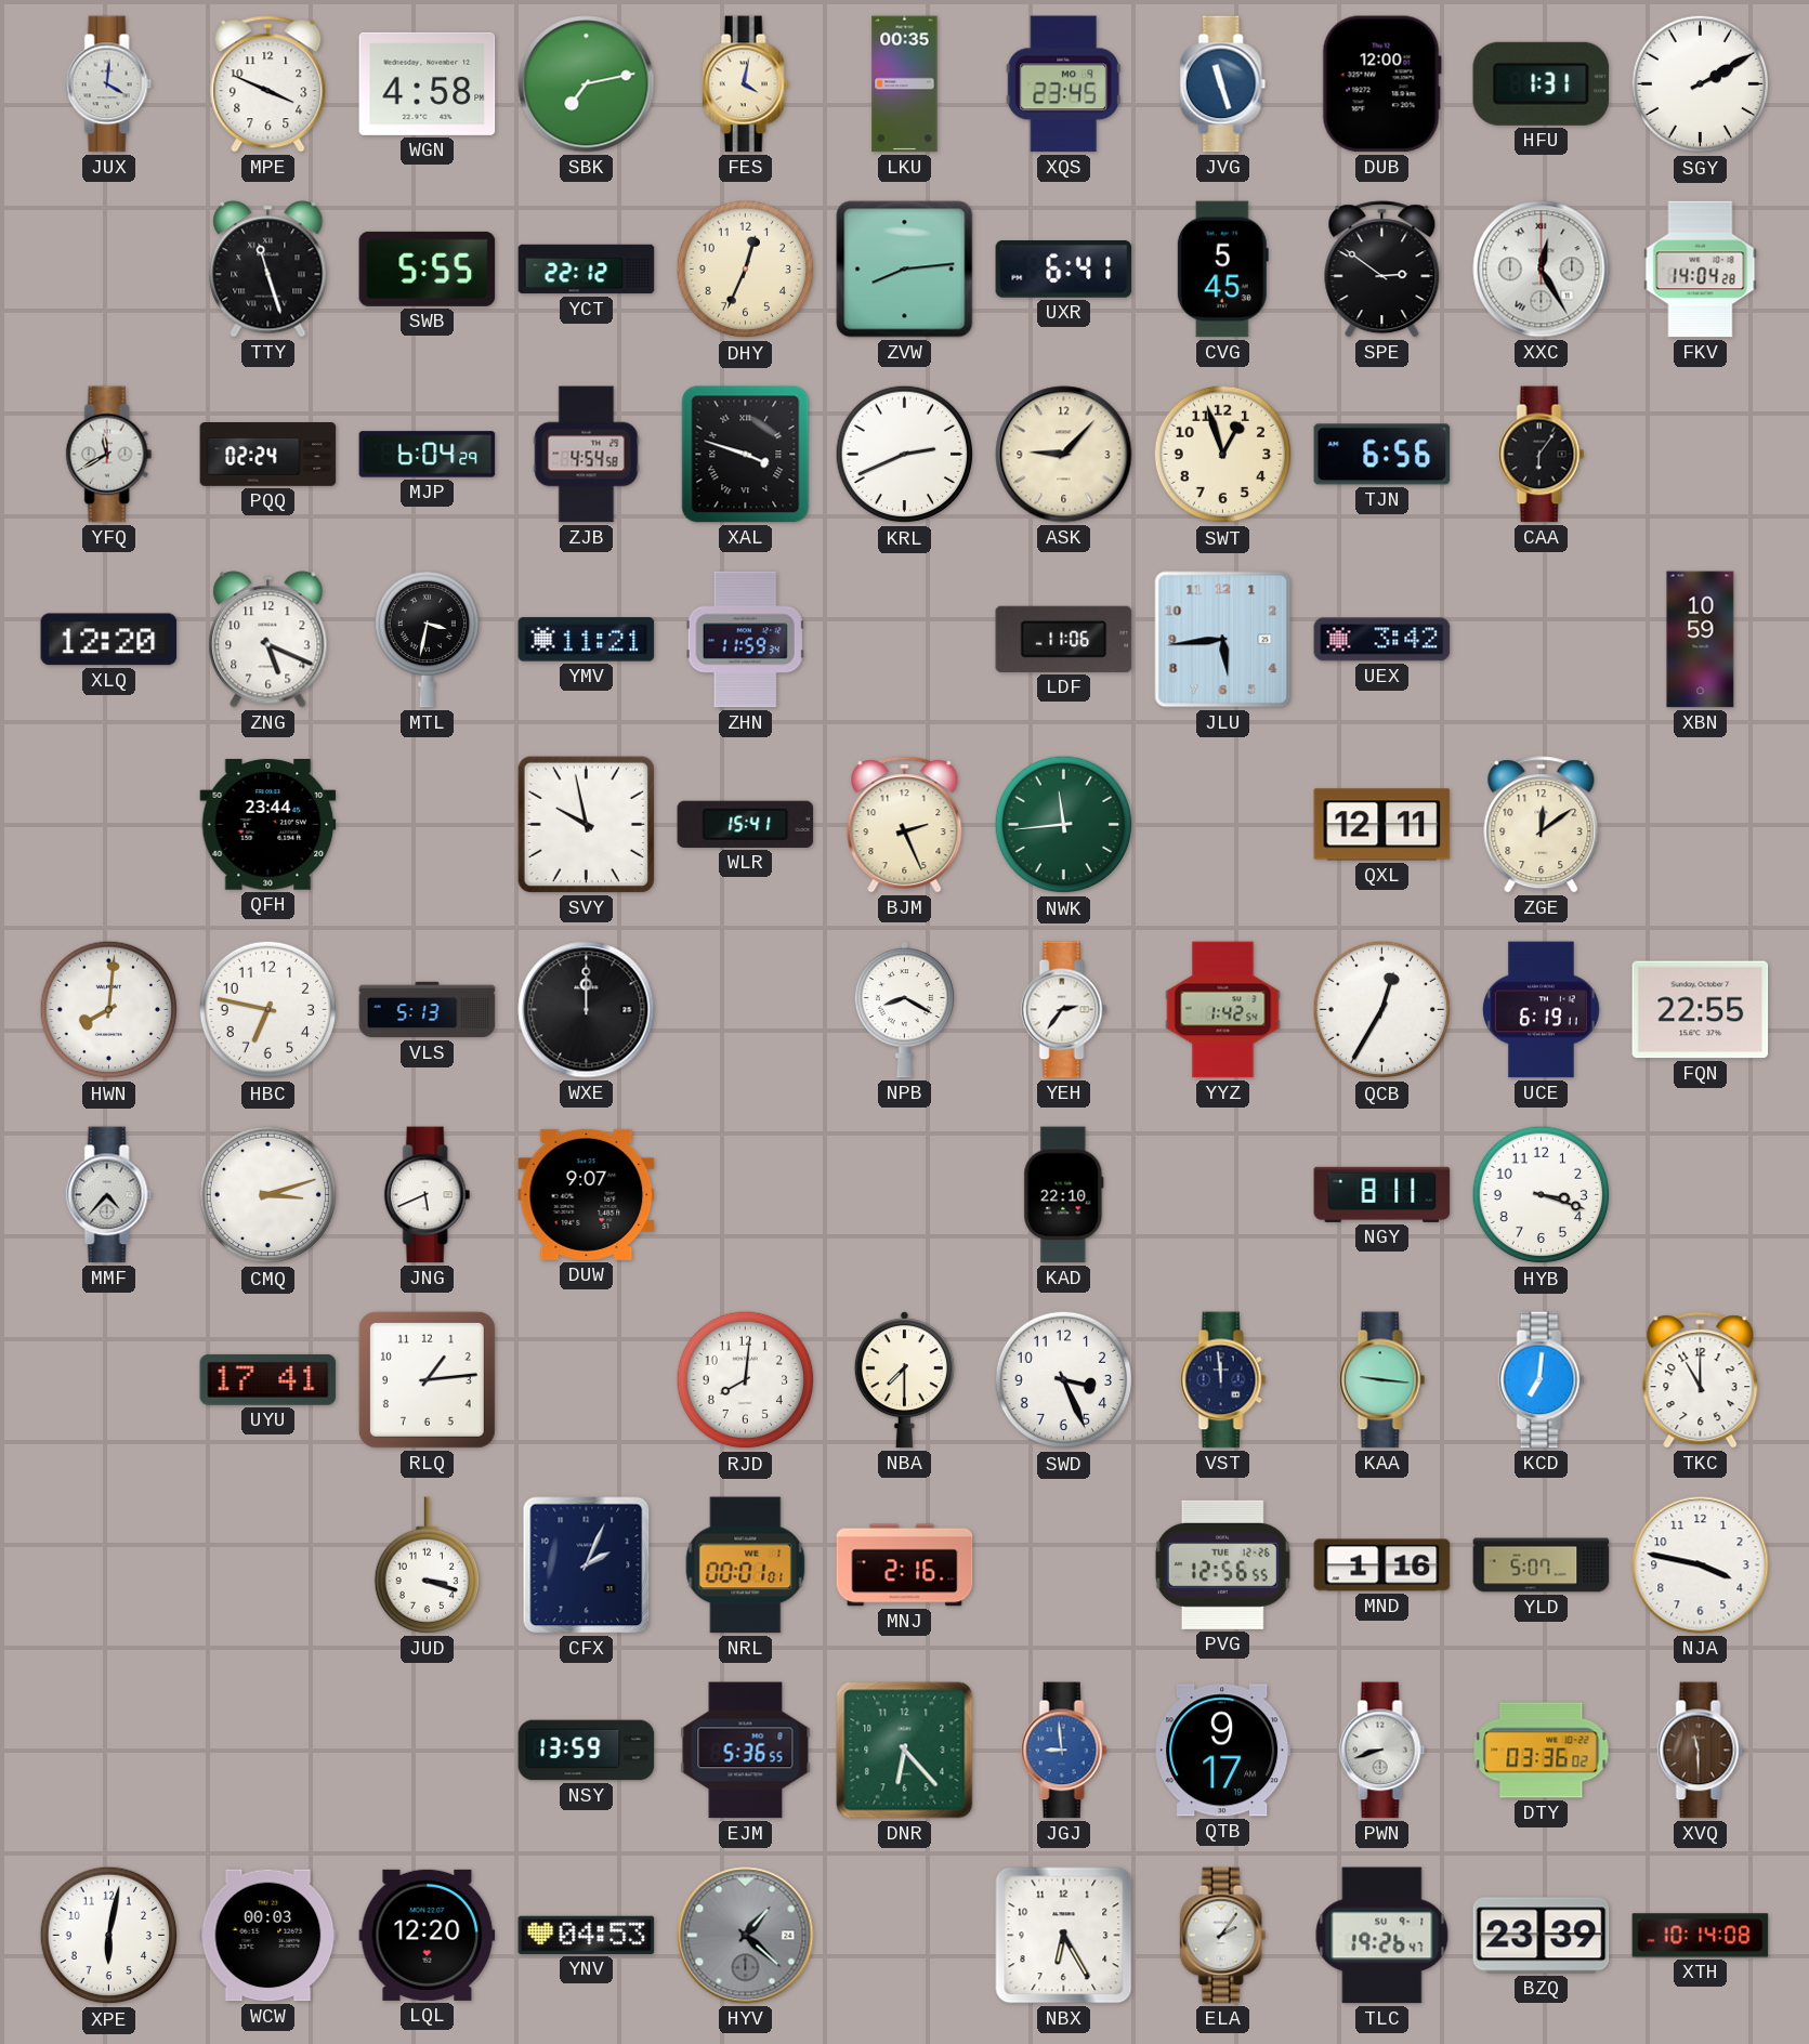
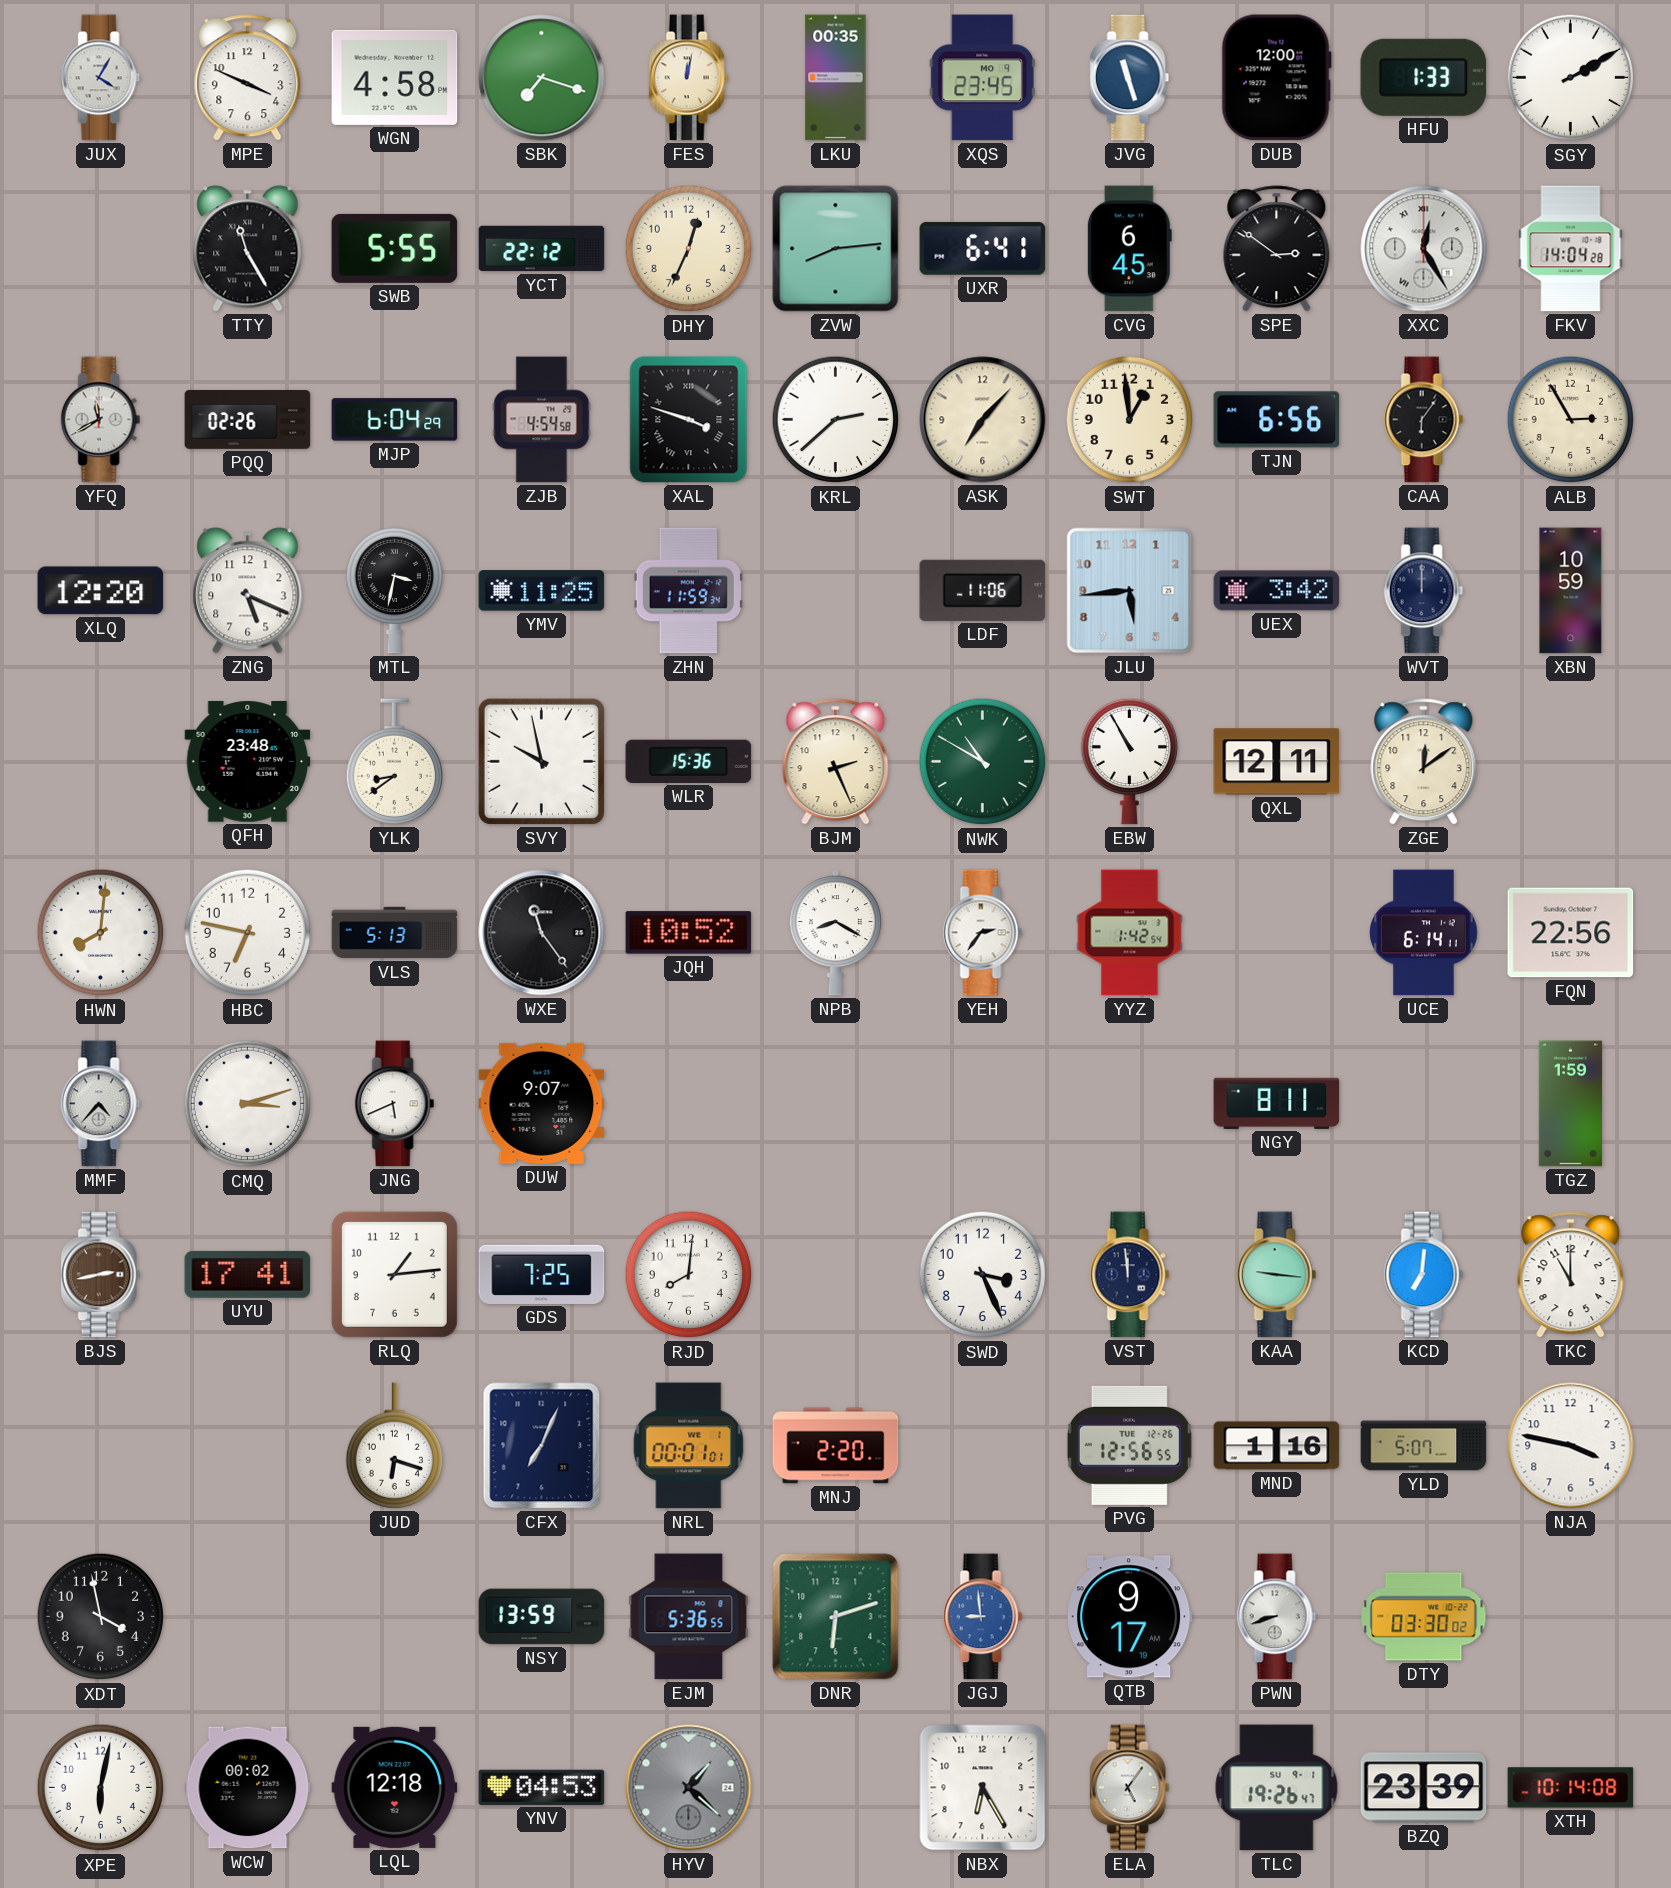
JUX: 4:01 -> 4:05 (101, 78)
SBK: 7:13 -> 7:18 (542, 78)
FES: 4:02 -> 12:02 (689, 78)
HFU: 1:31 -> 1:33 (1424, 77)
TTY: 11:27 -> 11:25 (248, 249)
CVG: 5:45 -> 6:45 (1129, 249)
PQQ: 02:24 -> 02:26 (248, 420)
KRL: 2:41 -> 2:38 (836, 420)
ASK: 9:07 -> 7:07 (983, 420)
SWT: 12:57 -> 12:59 (1130, 420)
ALB: none -> 2:55 (1571, 420)
YMV: 11:21 -> 11:25 (542, 591)
WVT: none -> 12:00 (1424, 591)
QFH: 23:44 -> 23:48 (248, 762)
YLK: none -> 8:39 (394, 762)
WLR: 15:41 -> 15:36 (689, 761)
NWK: 11:44 -> 10:50 (983, 762)
EBW: none -> 10:55 (1129, 761)
WXE: 12:00 -> 11:24 (542, 933)
JQH: none -> 10:52 (689, 933)
QCB: 12:35 -> none (1382, 1010)
UCE: 6:19 -> 6:14 (1423, 933)
FQN: 22:55 -> 22:56 (1571, 933)
KAD: 22:10 -> none (1064, 1195)
HYB: 3:18 -> none (1542, 1195)
TGZ: none -> 1:59 (1570, 1104)
BJS: none -> 2:43 (101, 1275)
GDS: none -> 7:25 (542, 1274)
NBA: 7:30 -> none (904, 1380)
JUD: 3:18 -> 6:18 (394, 1446)
CFX: 2:04 -> 7:04 (542, 1446)
MNJ: 2:16 -> 2:20 (836, 1446)
XDT: none -> 3:58 (101, 1617)
DNR: 6:23 -> 6:12 (836, 1617)
DTY: 03:36 -> 03:30 (1424, 1617)
XVQ: 11:30 -> none (1701, 1751)
WCW: 00:03 -> 00:02 (248, 1788)
LQL: 12:20 -> 12:18 (395, 1787)
ELA: 2:06 -> 5:06 (1130, 1788)
